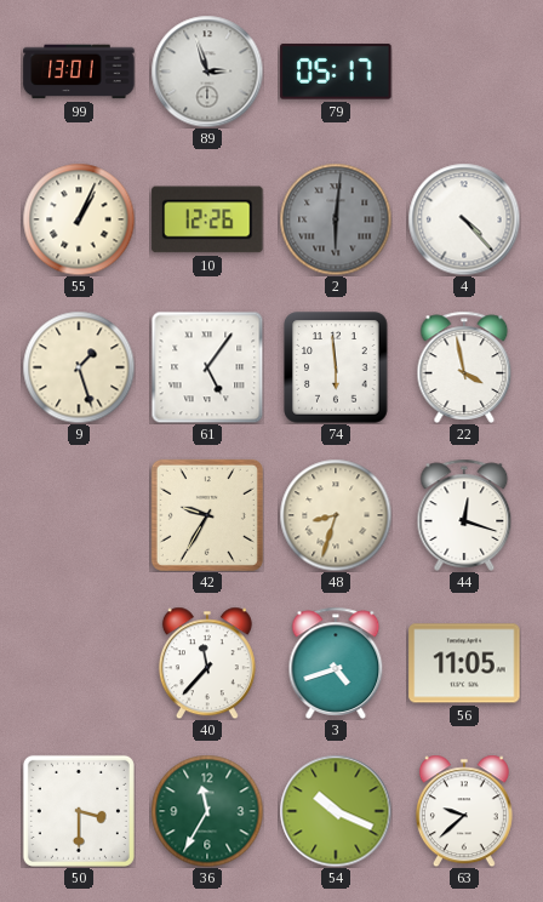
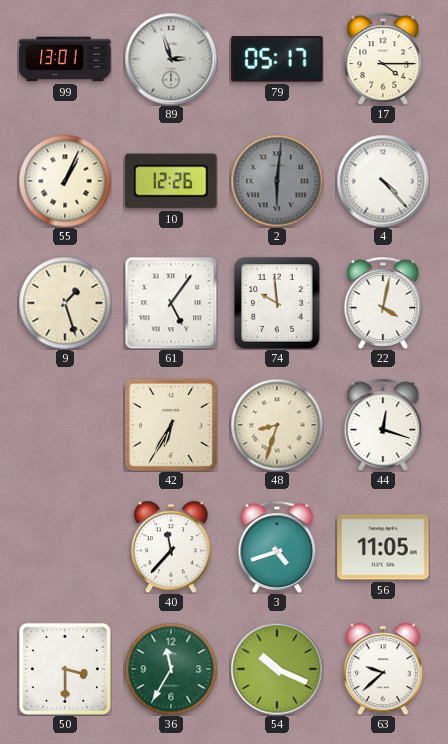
17: none -> 4:15 (383, 59)
74: 5:59 -> 9:59 (277, 303)
22: 3:58 -> 4:02 (383, 303)
42: 9:35 -> 6:35 (171, 425)
